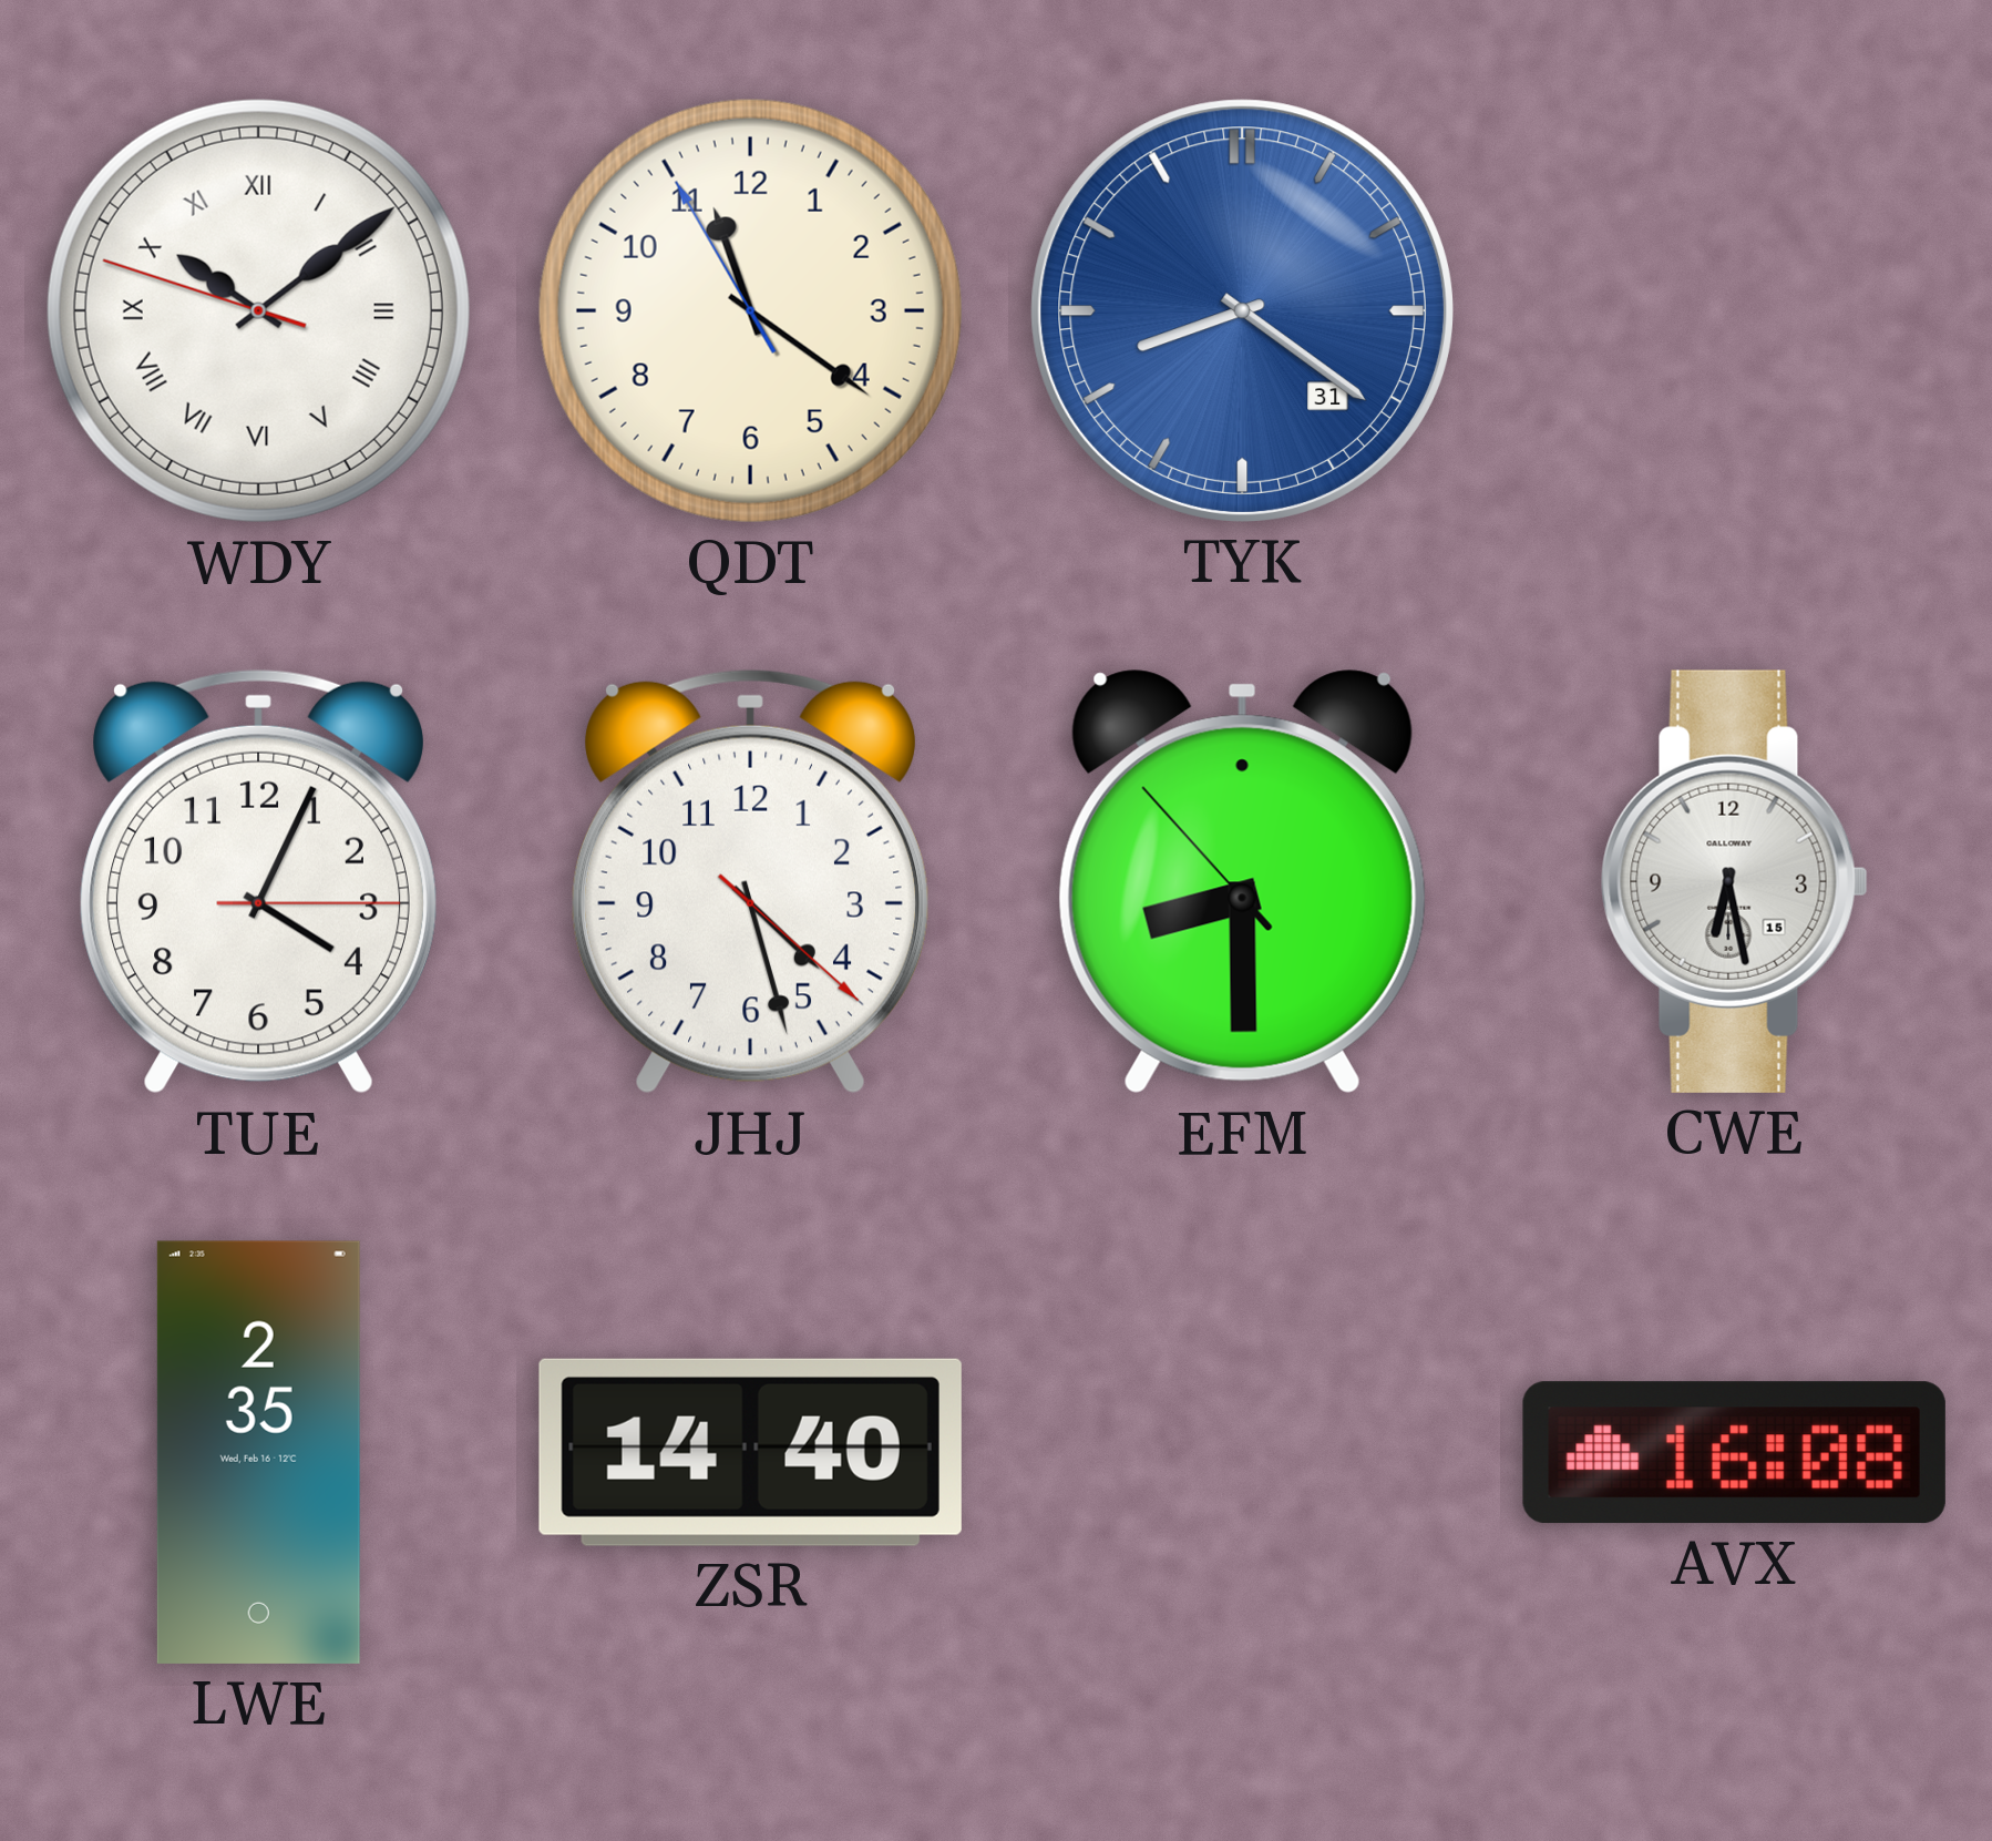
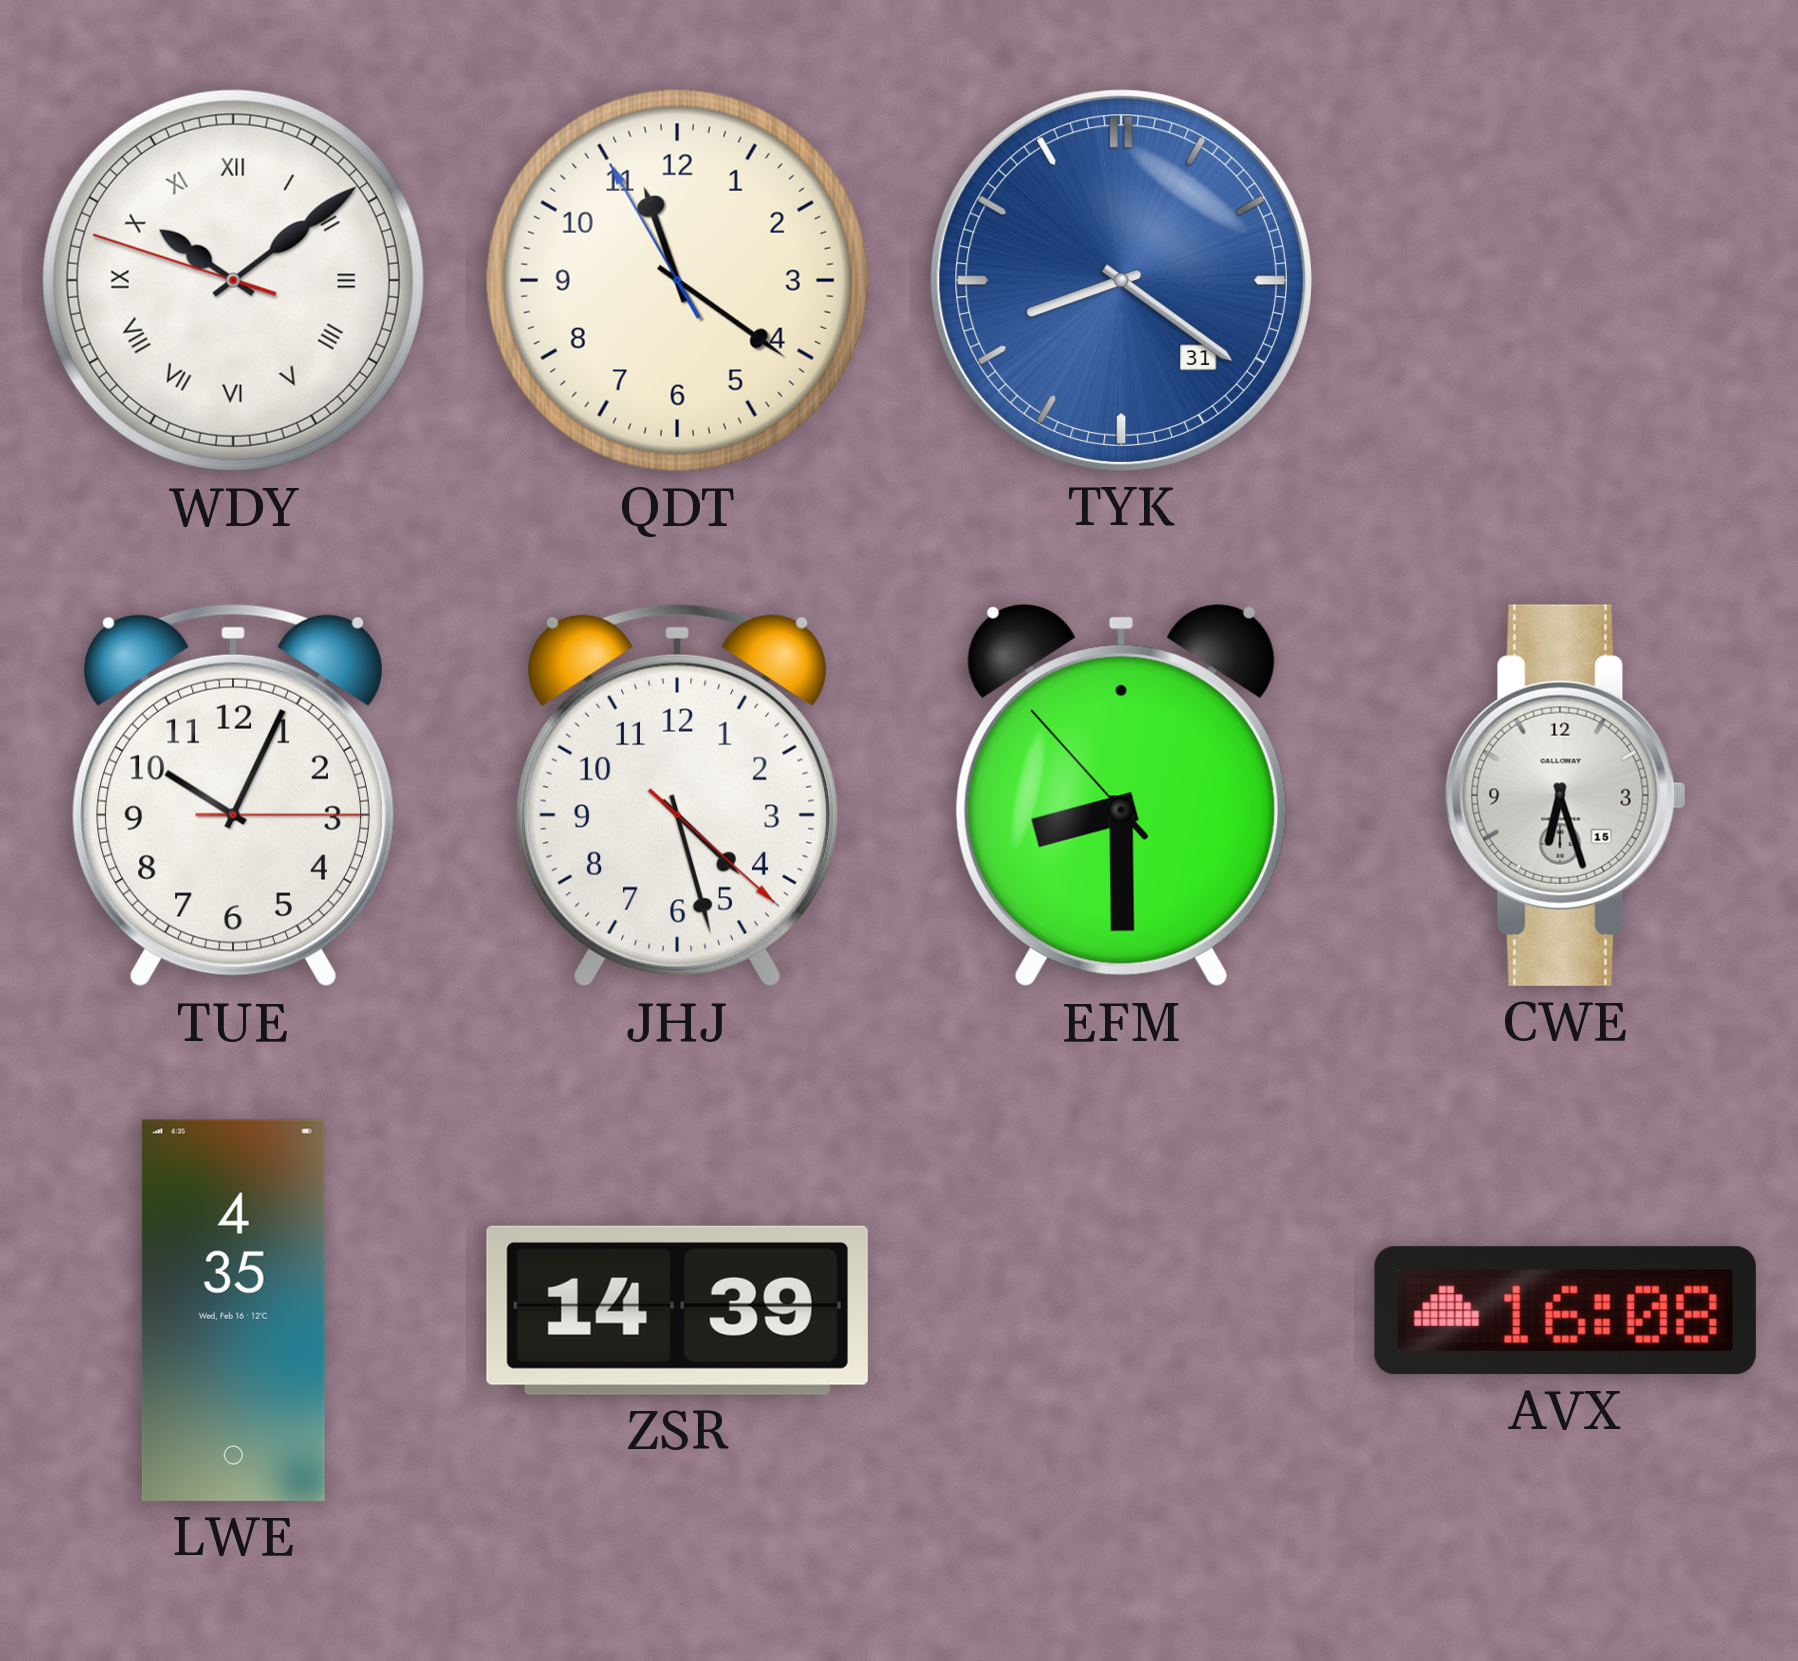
TUE: 4:04 -> 10:04 (233, 795)
CWE: 6:28 -> 6:27 (1565, 795)
LWE: 2:35 -> 4:35 (233, 1310)
ZSR: 14:40 -> 14:39 (677, 1310)
